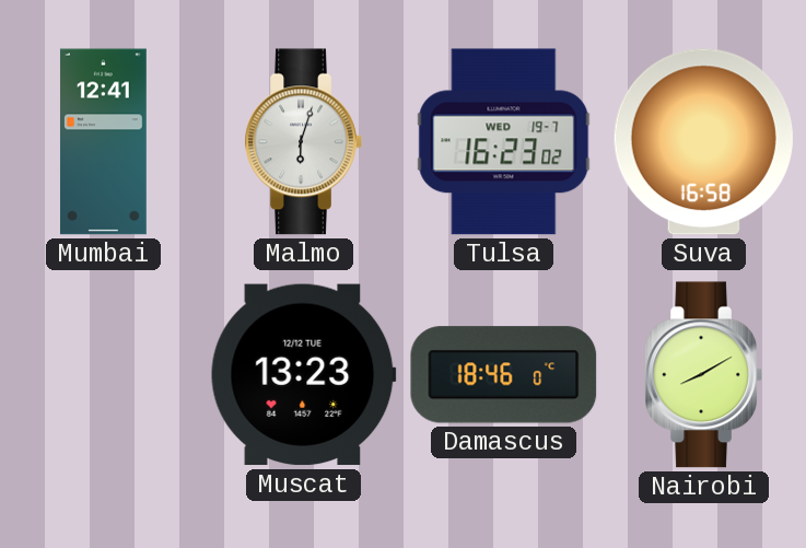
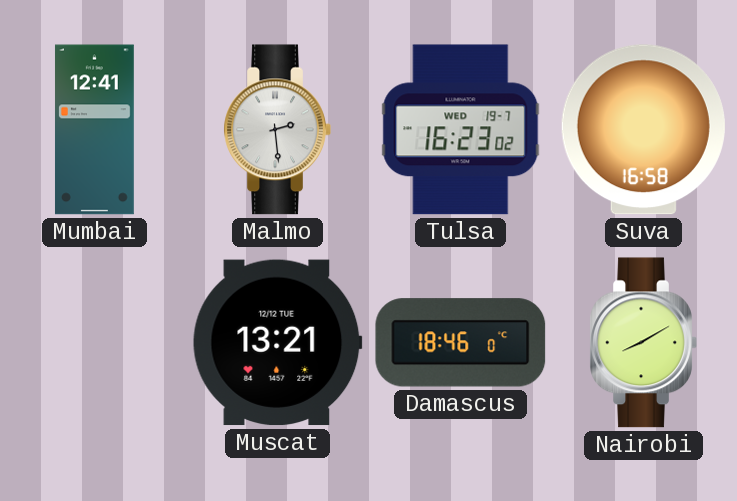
Malmo: 6:03 -> 2:29 (277, 130)
Muscat: 13:23 -> 13:21 (277, 343)
